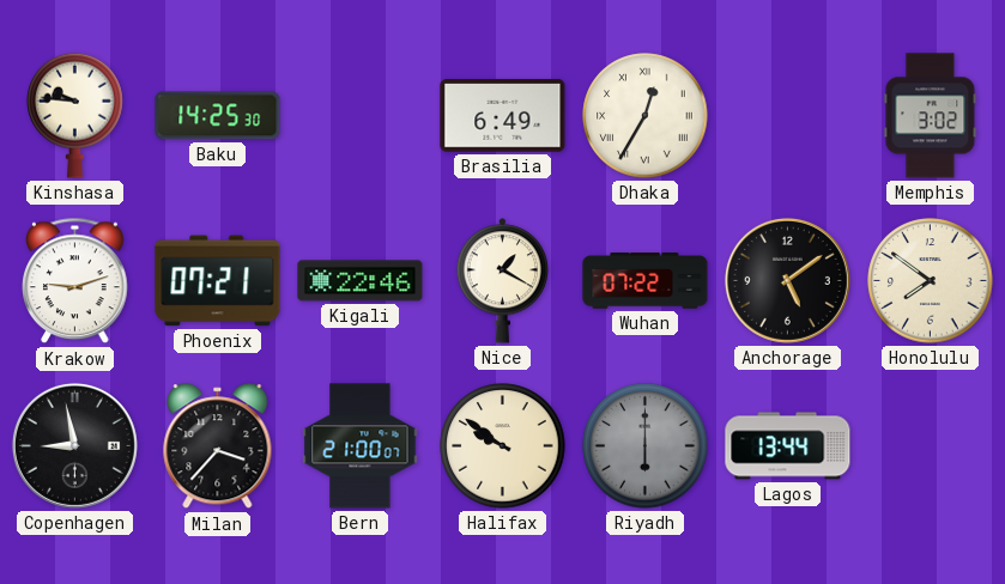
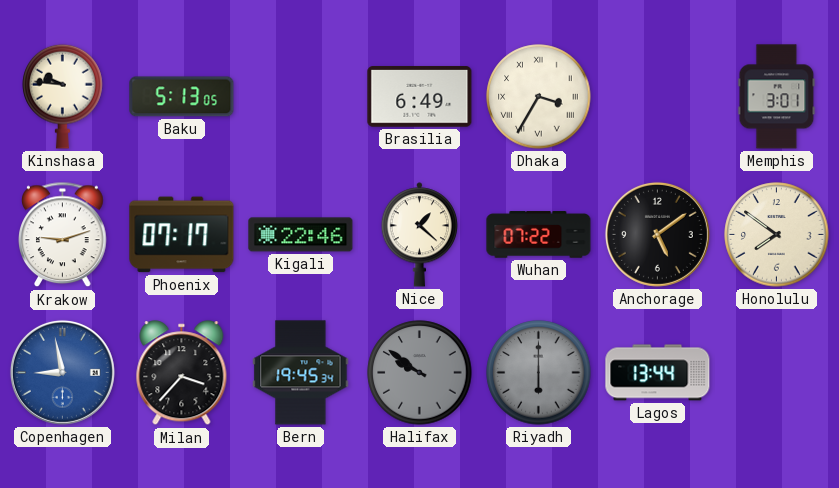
Baku: 14:25 -> 5:13 (182, 97)
Dhaka: 12:35 -> 3:35 (539, 97)
Memphis: 3:02 -> 3:01 (777, 97)
Phoenix: 07:21 -> 07:17 (182, 235)
Nice: 1:20 -> 1:22 (419, 235)
Copenhagen dial: black -> blue (62, 372)
Bern: 21:00 -> 19:45 (301, 373)
Halifax dial: cream -> grey (420, 373)
